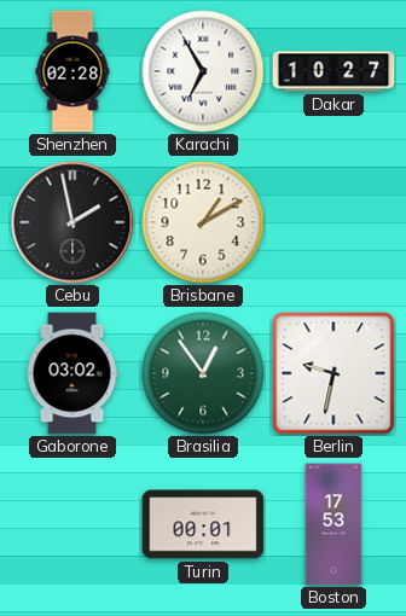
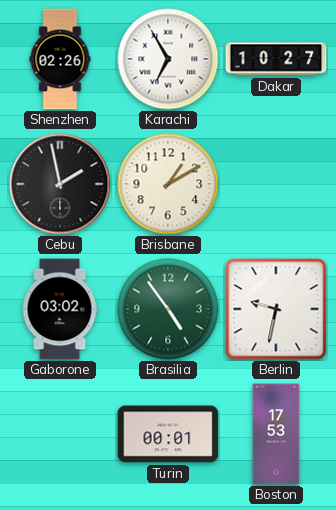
Shenzhen: 02:28 -> 02:26 (60, 59)
Brasilia: 12:54 -> 4:54 (168, 309)
